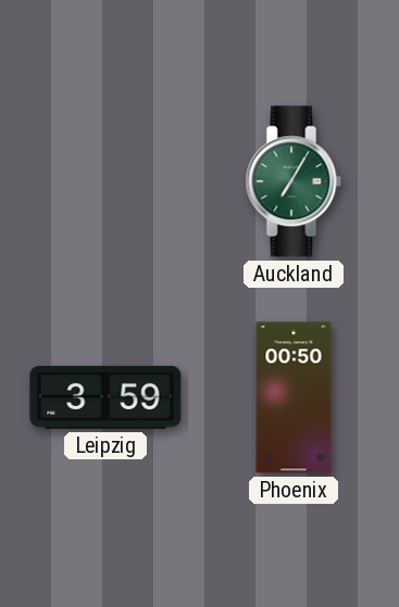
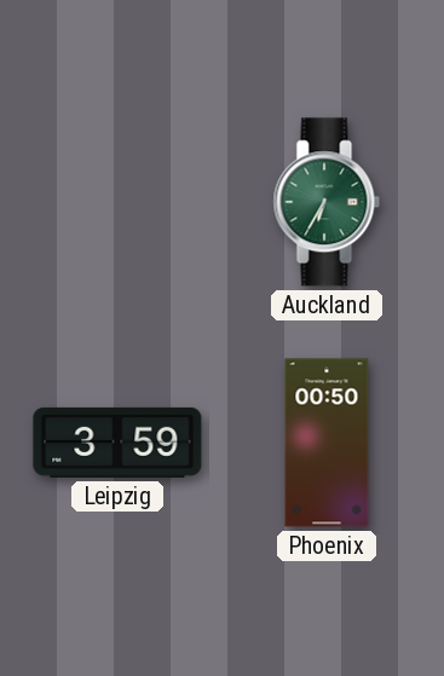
Auckland: 7:05 -> 6:35 (327, 202)
